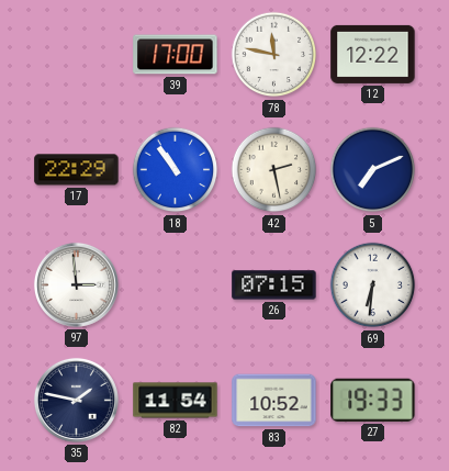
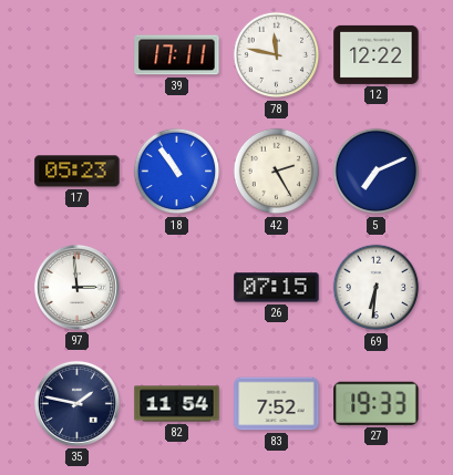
39: 17:00 -> 17:11 (177, 55)
17: 22:29 -> 05:23 (78, 172)
42: 2:28 -> 2:25 (277, 172)
83: 10:52 -> 7:52 (277, 404)
